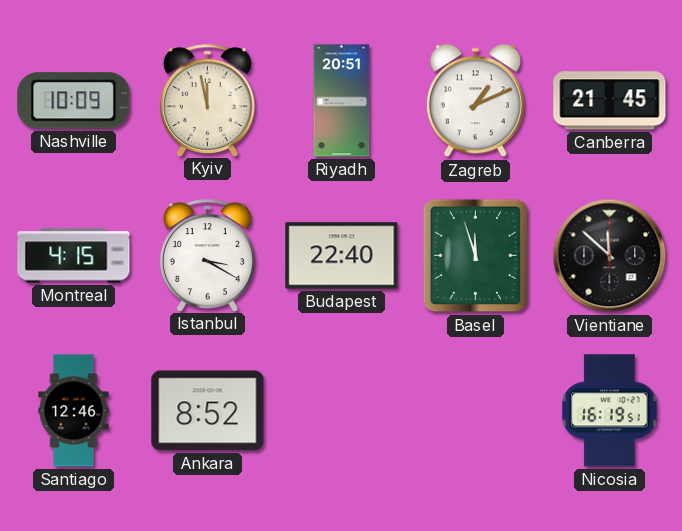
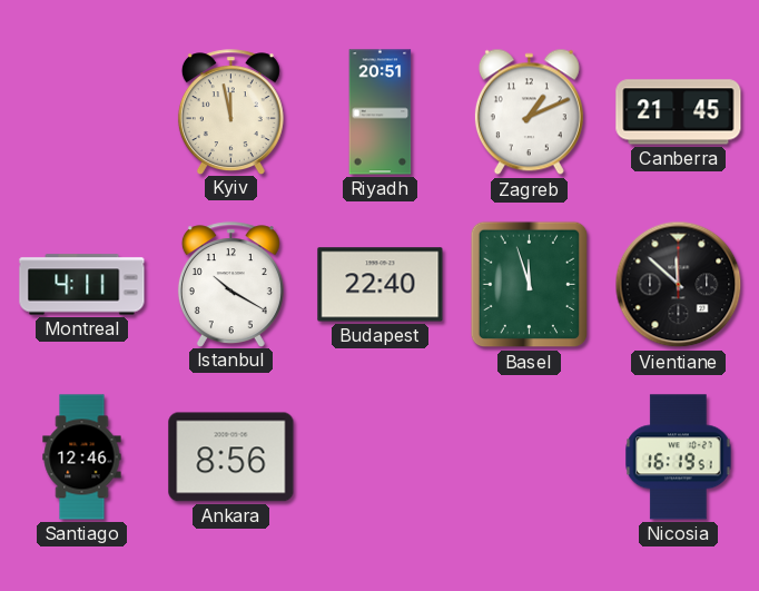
Nashville: 10:09 -> none (74, 101)
Montreal: 4:15 -> 4:11 (82, 285)
Istanbul: 3:20 -> 10:20 (230, 284)
Ankara: 8:52 -> 8:56 (231, 457)
